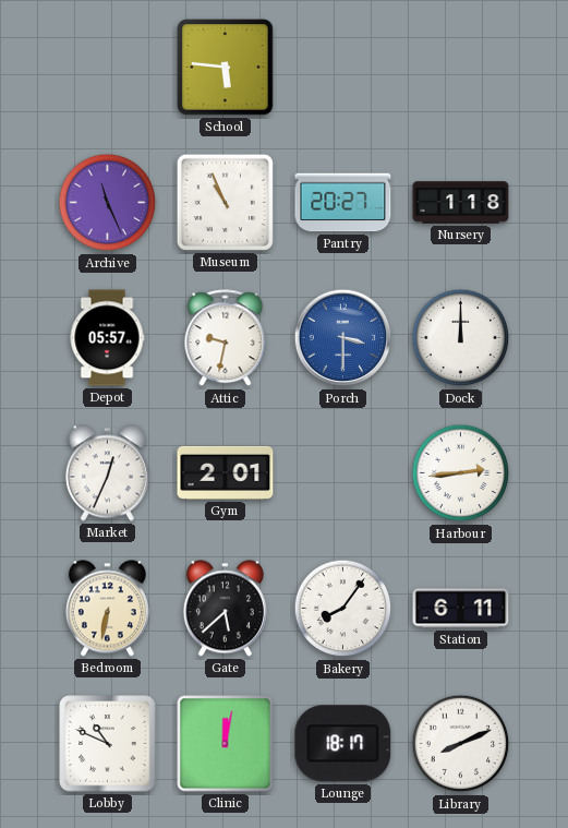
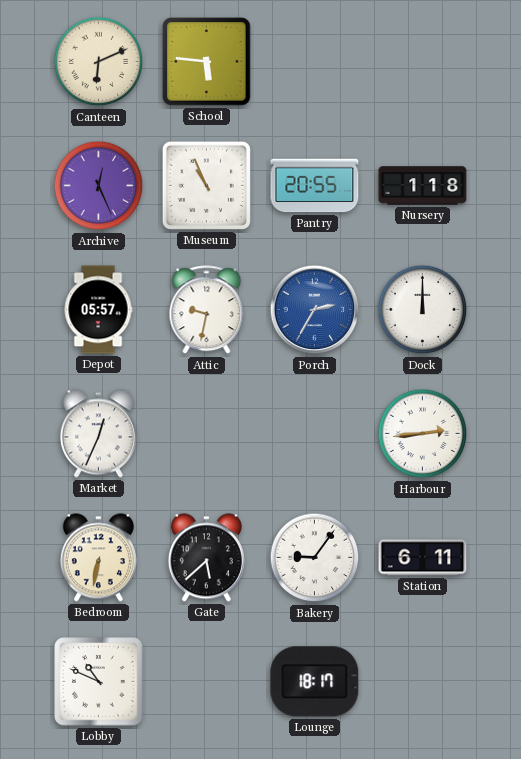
Canteen: none -> 6:11 (99, 62)
Archive: 11:26 -> 12:26 (99, 186)
Pantry: 20:27 -> 20:55 (315, 186)
Porch: 3:30 -> 2:35 (315, 310)
Gym: 2:01 -> none (226, 472)
Bakery: 8:06 -> 9:06 (315, 558)
Clinic: 12:02 -> none (226, 744)
Library: 8:11 -> none (461, 744)
